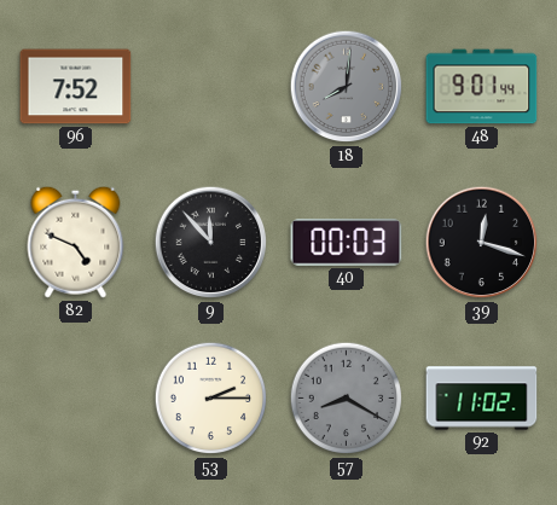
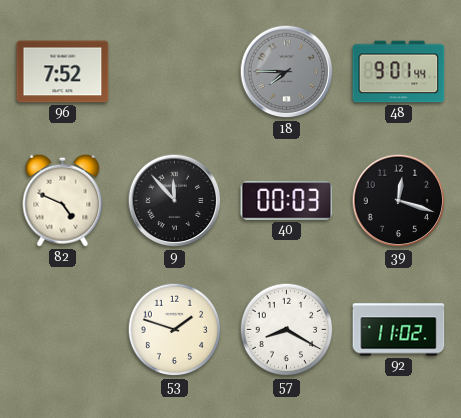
18: 8:01 -> 7:45 (287, 72)
53: 2:15 -> 1:48 (175, 330)
57 dial: grey -> white (287, 330)
